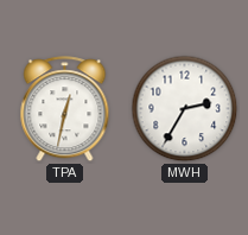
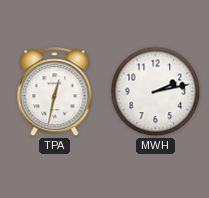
MWH: 2:35 -> 2:13 (156, 92)
